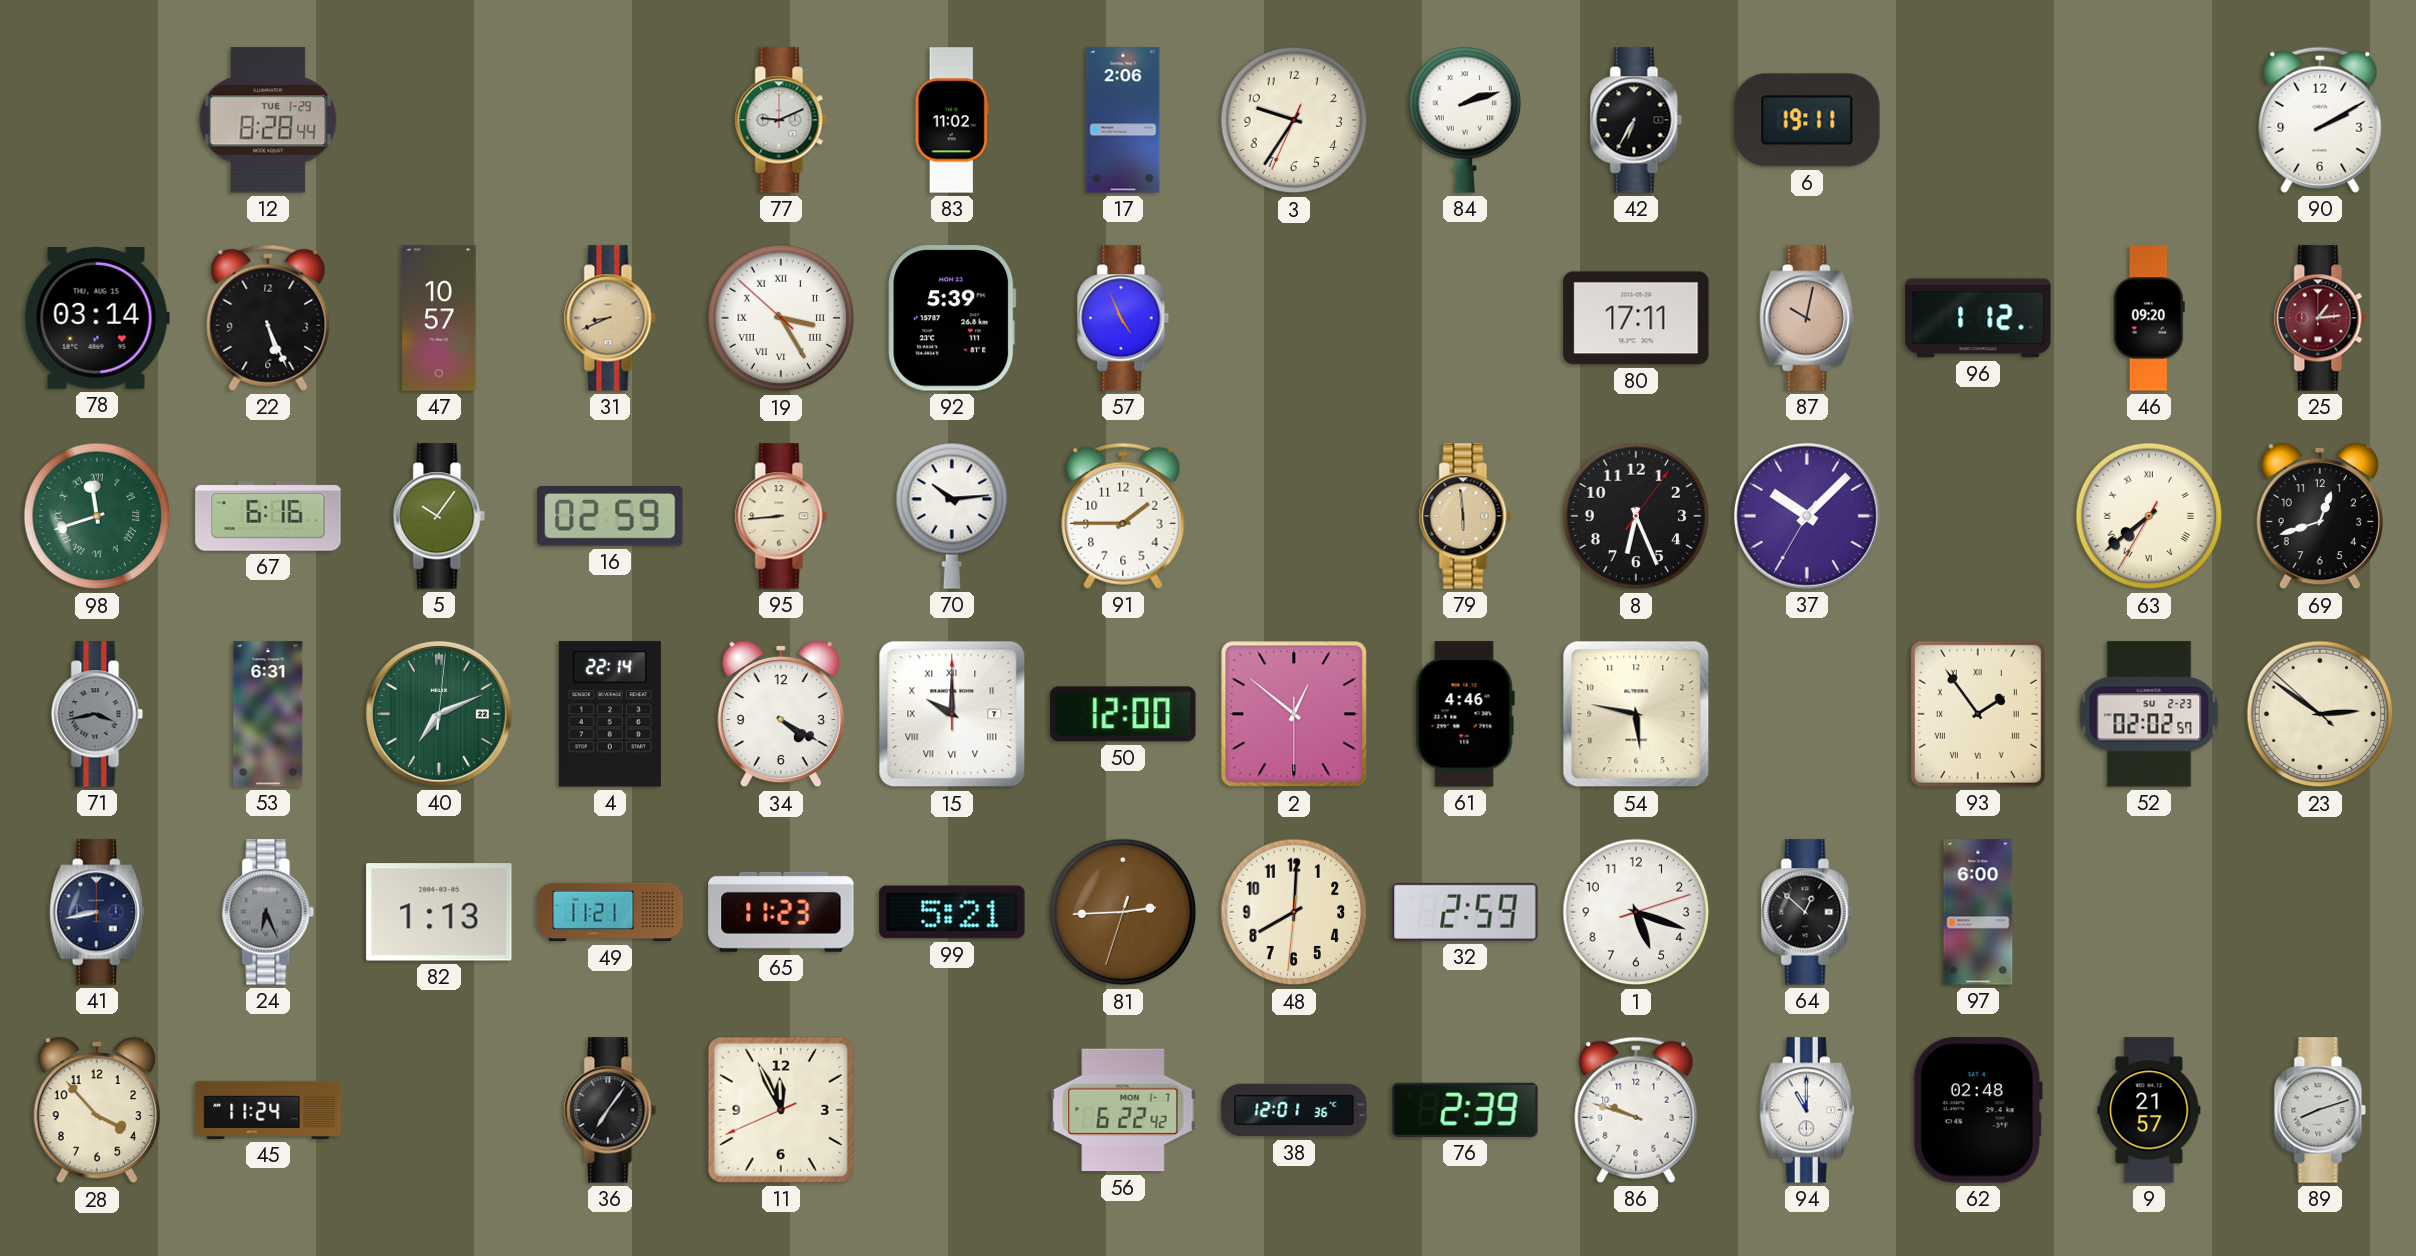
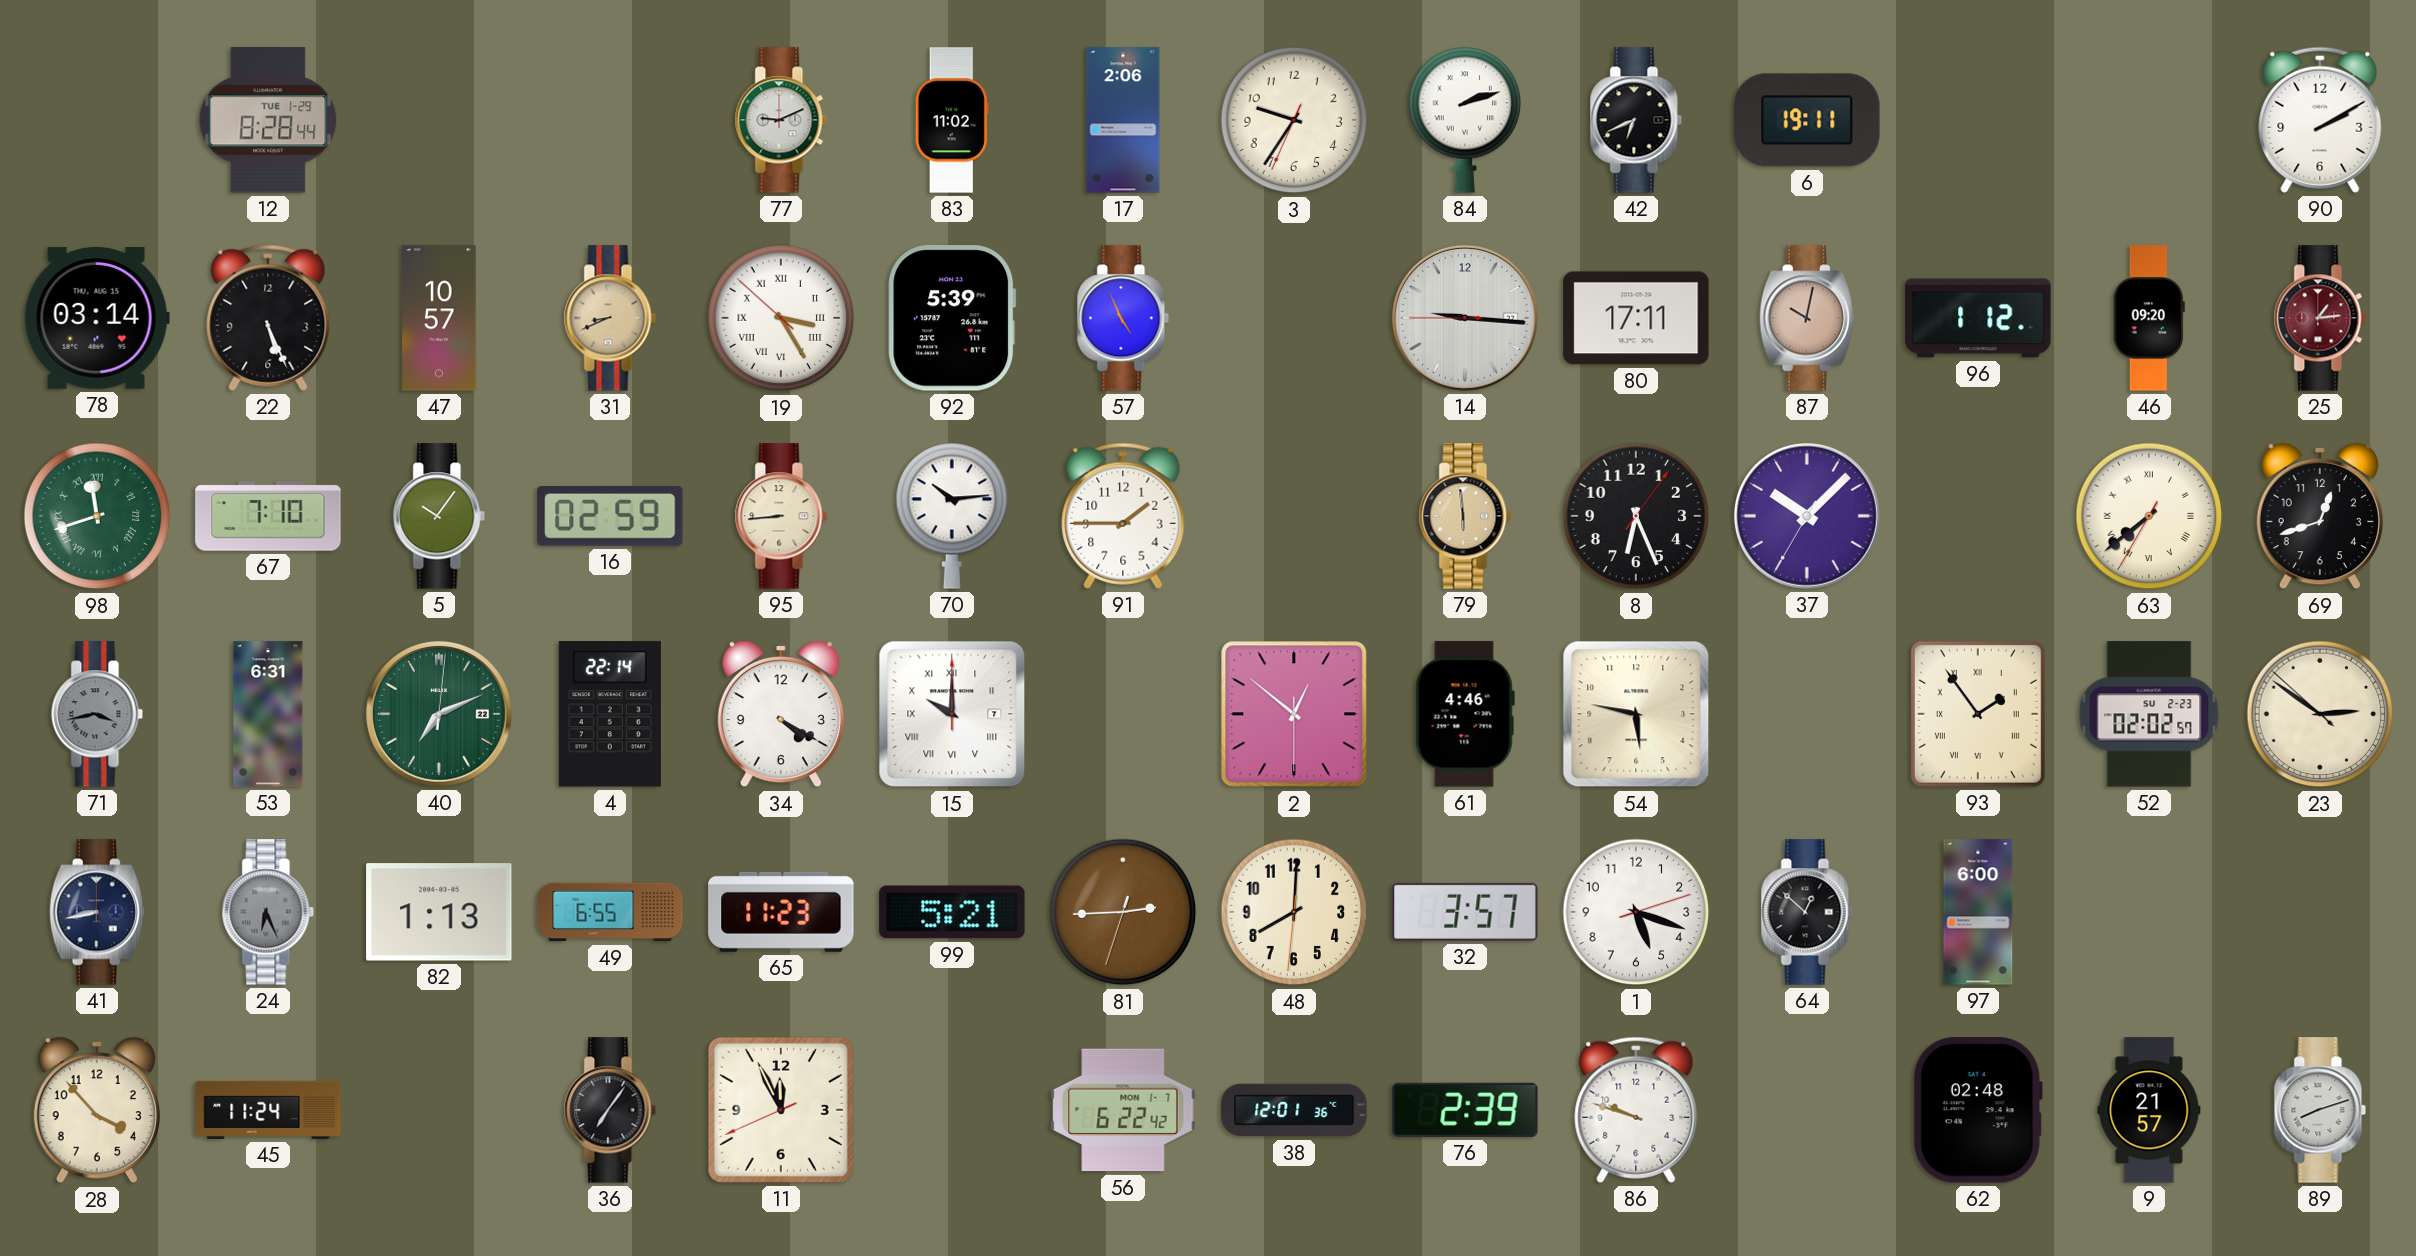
42: 6:35 -> 6:41 (1636, 120)
14: none -> 9:15 (1465, 318)
67: 6:16 -> 7:10 (268, 516)
50: 12:00 -> none (1123, 714)
49: 11:21 -> 6:55 (610, 912)
32: 2:59 -> 3:57 (1465, 912)
94: 11:00 -> none (1807, 1110)
